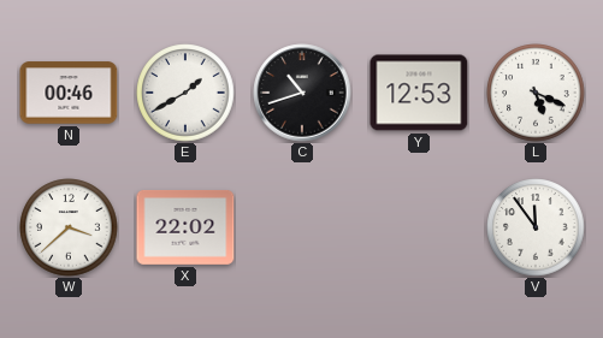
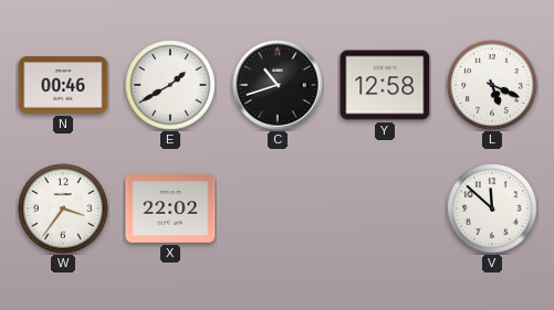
Y: 12:53 -> 12:58 (385, 85)
W: 3:38 -> 3:36 (63, 209)
V: 11:54 -> 11:52 (492, 209)
